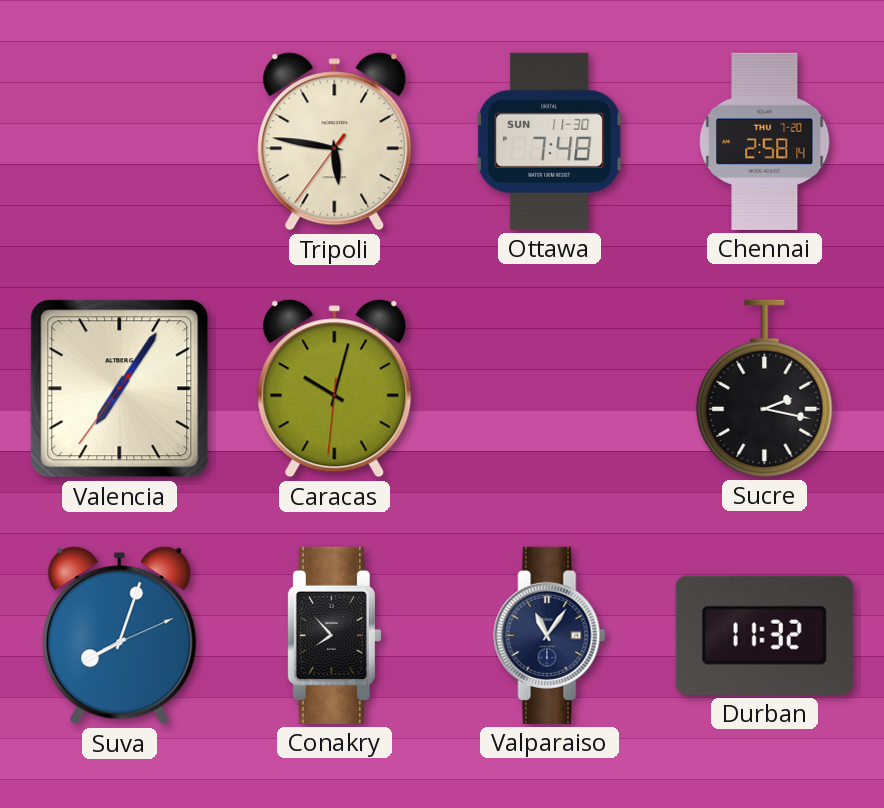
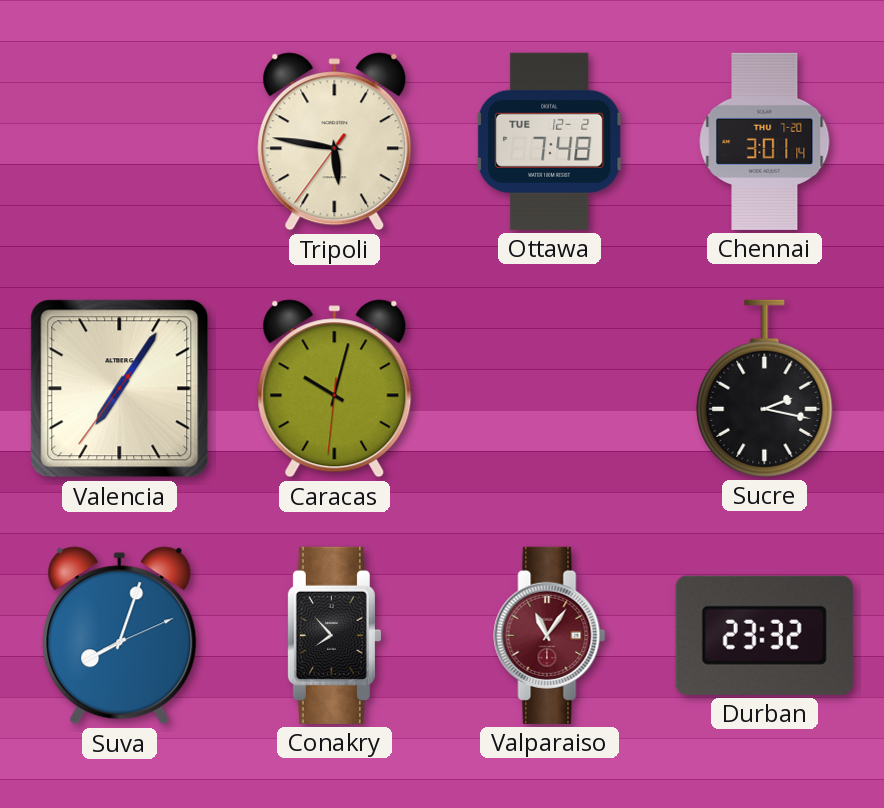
Ottawa date: SUN 11-30 -> TUE 12-2 (549, 141)
Chennai: 2:58 -> 3:01 (765, 141)
Valparaiso dial: navy -> burgundy (550, 635)
Durban: 11:32 -> 23:32 (764, 635)
